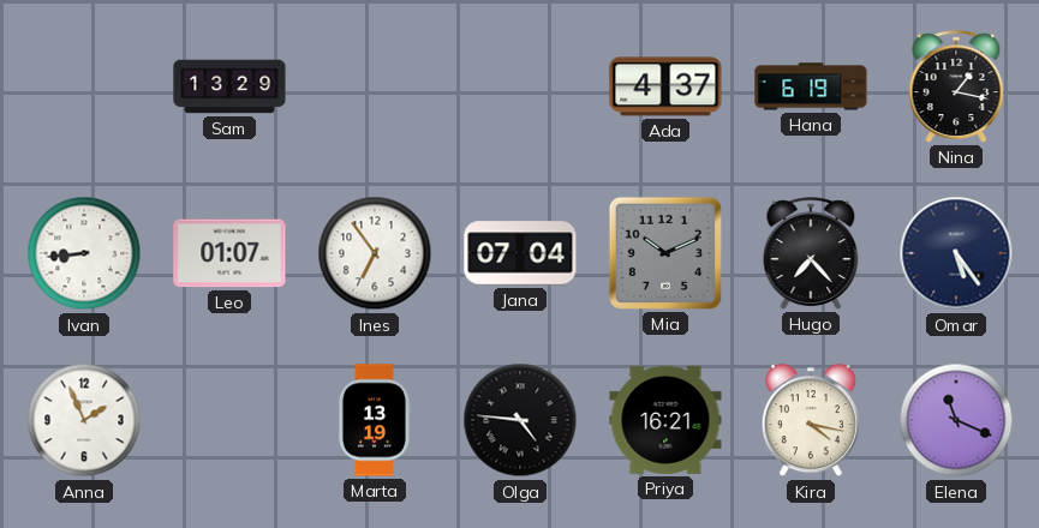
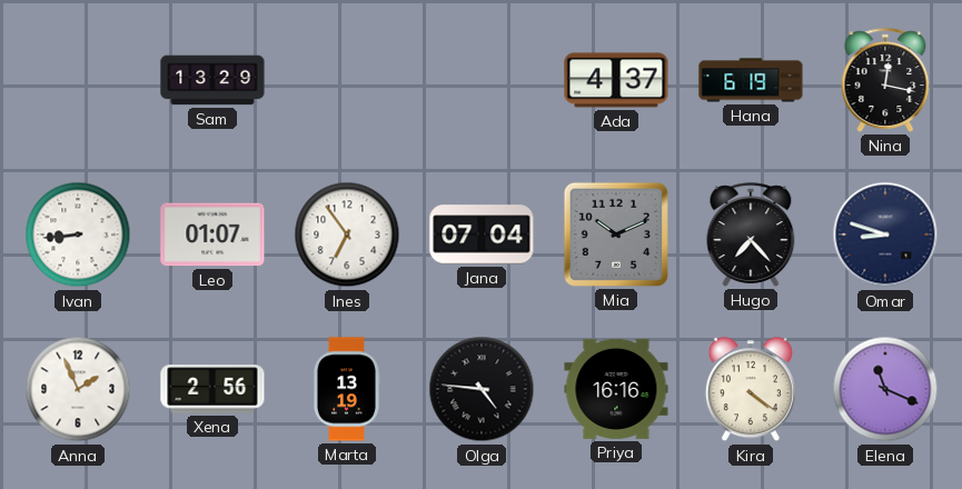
Nina: 1:17 -> 12:17 (885, 80)
Omar: 5:24 -> 8:48 (885, 234)
Xena: none -> 2:56 (212, 389)
Priya: 16:21 -> 16:16 (616, 389)
Kira: 4:17 -> 4:21 (751, 390)
